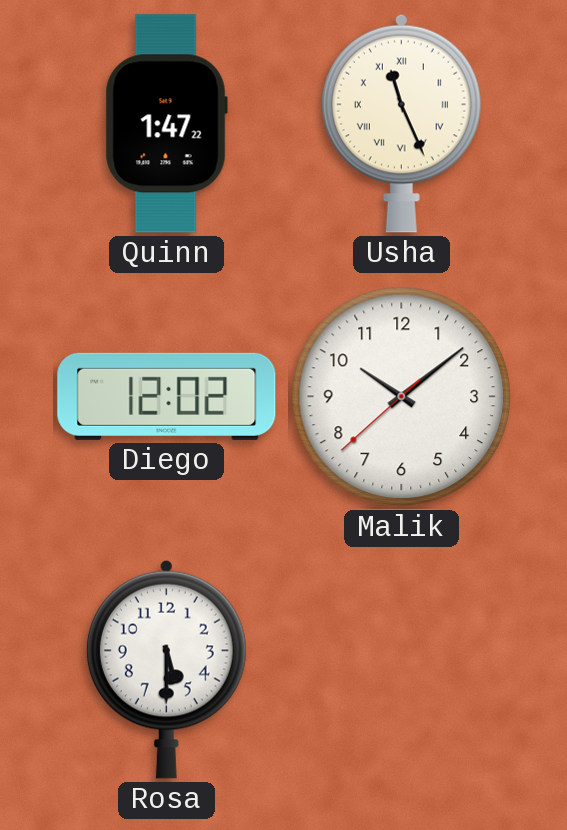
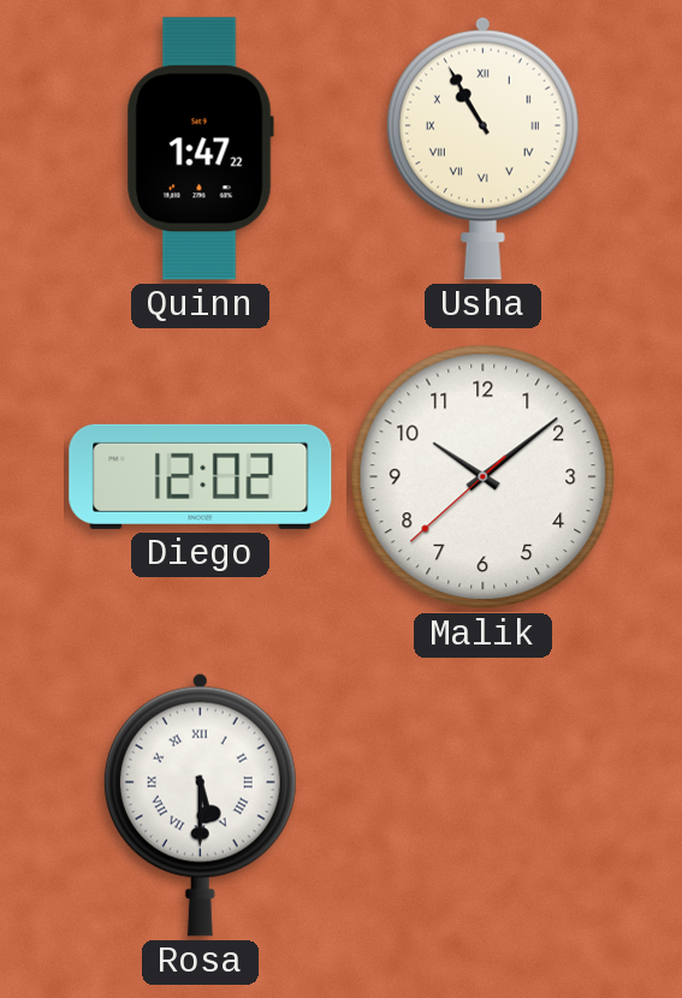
Usha: 11:26 -> 10:55 (482, 148)
Rosa numerals: Arabic -> Roman (200, 804)
